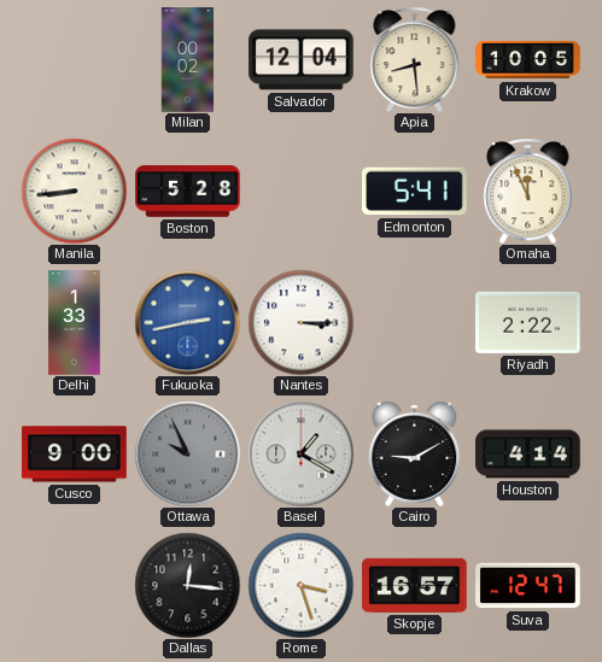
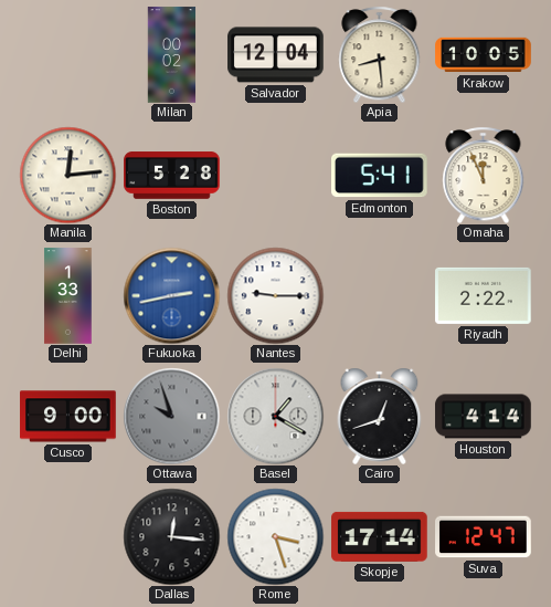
Manila: 8:44 -> 12:14 (67, 175)
Nantes: 3:15 -> 9:15 (275, 295)
Ottawa: 9:56 -> 9:57 (171, 416)
Cairo: 9:10 -> 12:42 (380, 416)
Skopje: 16:57 -> 17:14 (380, 536)
